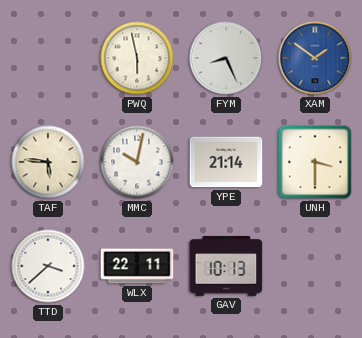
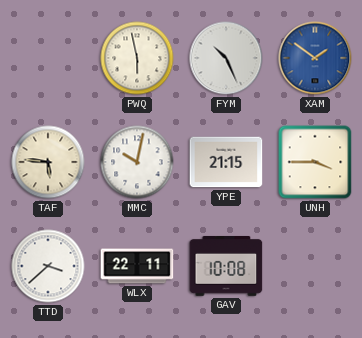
FYM: 8:26 -> 10:26 (226, 58)
YPE: 21:14 -> 21:15 (226, 162)
UNH: 3:30 -> 3:45 (315, 162)
GAV: 10:13 -> 10:08 (226, 266)
